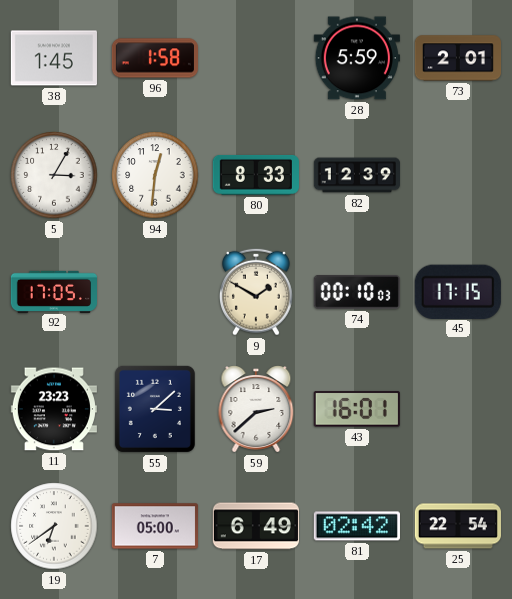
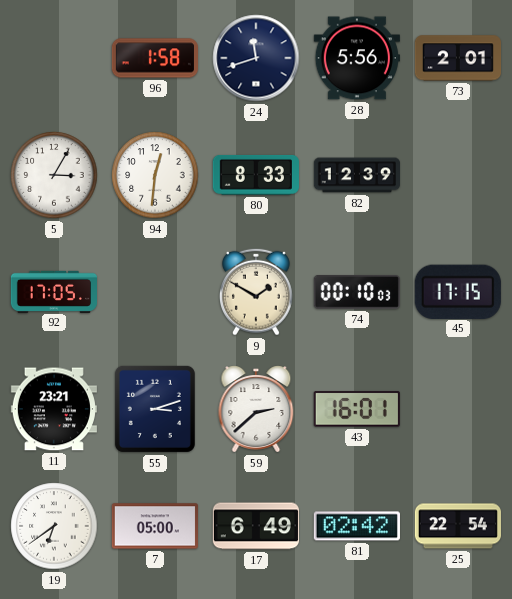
38: 1:45 -> none (54, 58)
24: none -> 11:42 (256, 58)
28: 5:59 -> 5:56 (357, 58)
11: 23:23 -> 23:21 (54, 409)
55: 3:08 -> 3:12 (155, 409)
